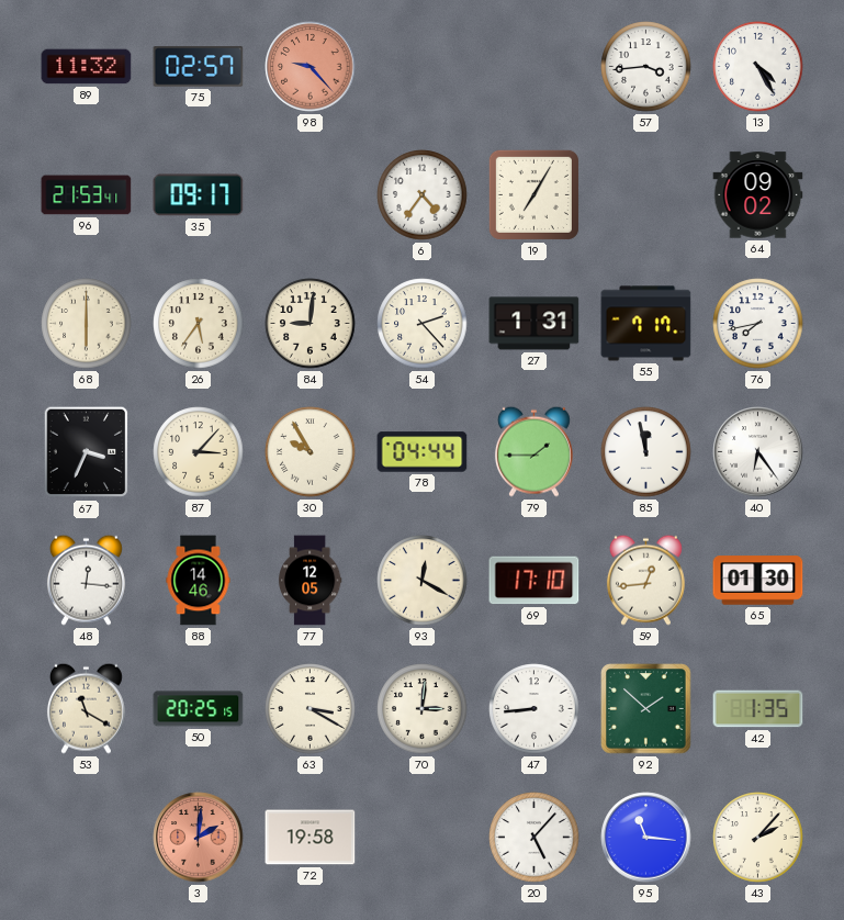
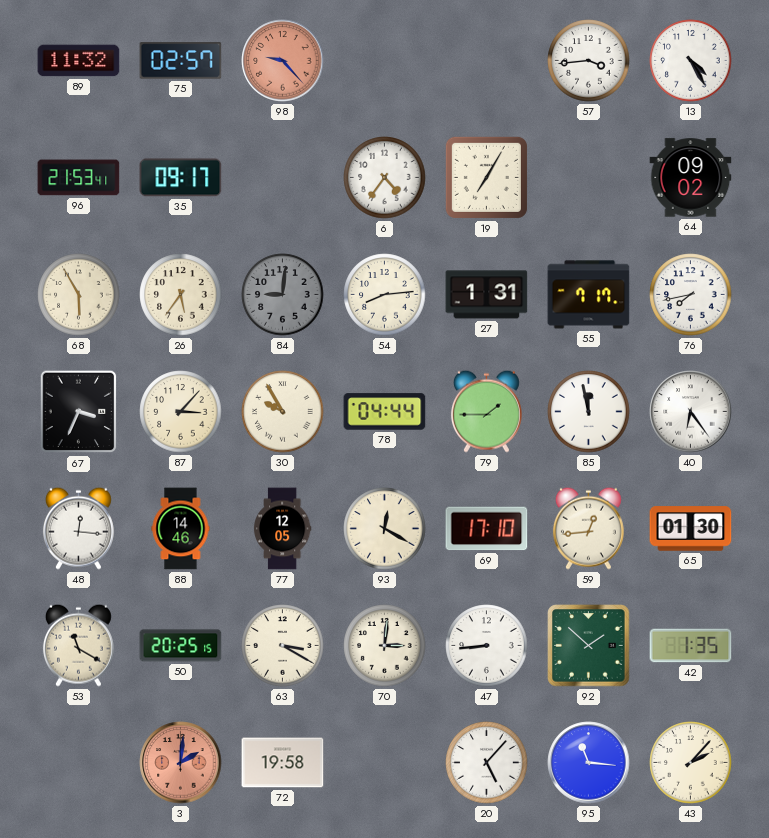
68: 6:00 -> 5:55 (79, 295)
84 dial: cream -> grey (283, 295)
54: 2:23 -> 8:14 (385, 295)
